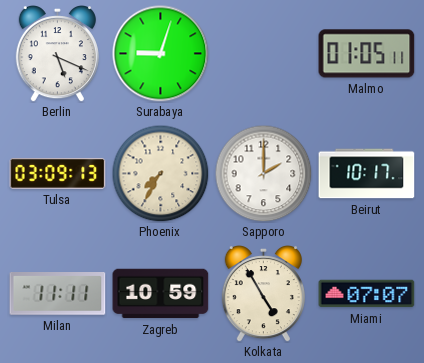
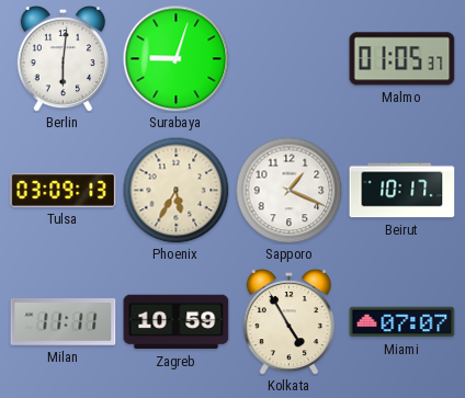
Berlin: 5:19 -> 6:01 (63, 59)
Malmo: 01:05:11 -> 01:05:37 (402, 59)
Phoenix: 7:35 -> 5:35 (175, 190)
Sapporo: 2:00 -> 1:19 (288, 190)
